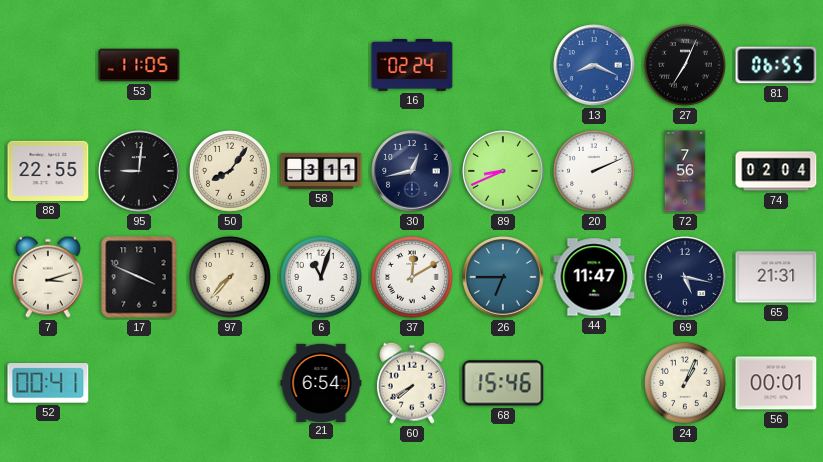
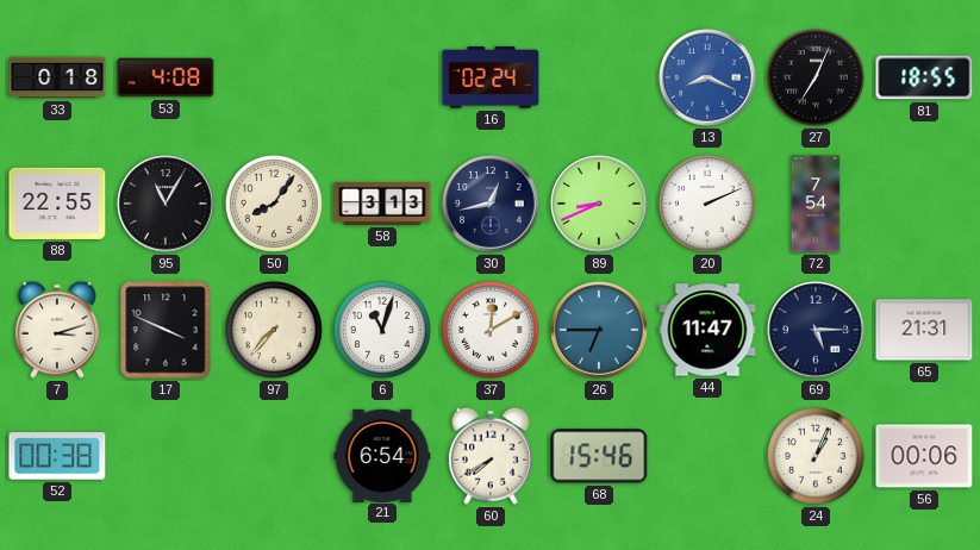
33: none -> 0:18 (57, 77)
53: 11:05 -> 4:08 (166, 77)
81: 06:55 -> 18:55 (924, 77)
95: 9:01 -> 11:05 (166, 204)
58: 3:11 -> 3:13 (382, 204)
72: 7:56 -> 7:54 (816, 204)
74: 02:04 -> none (776, 171)
69: 5:17 -> 5:15 (816, 330)
52: 00:41 -> 00:38 (57, 457)
56: 00:01 -> 00:06 (924, 456)
